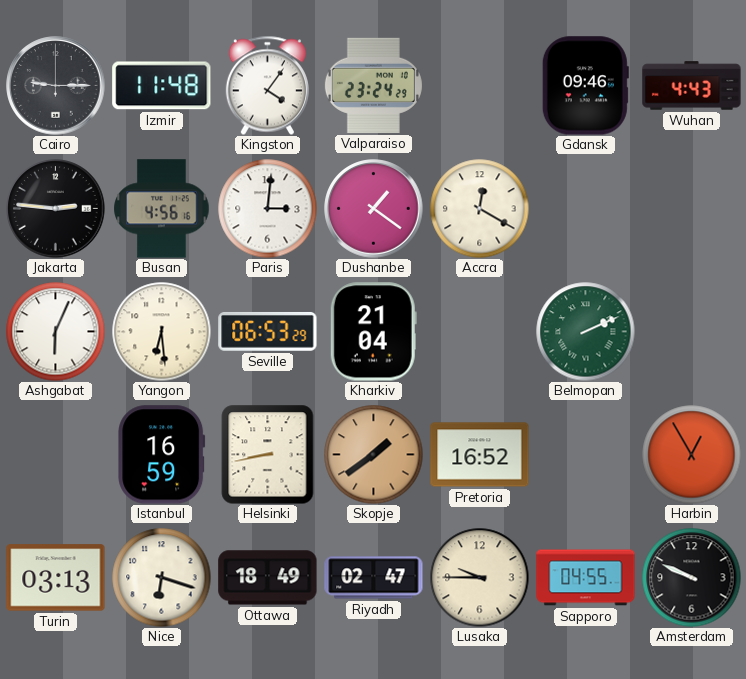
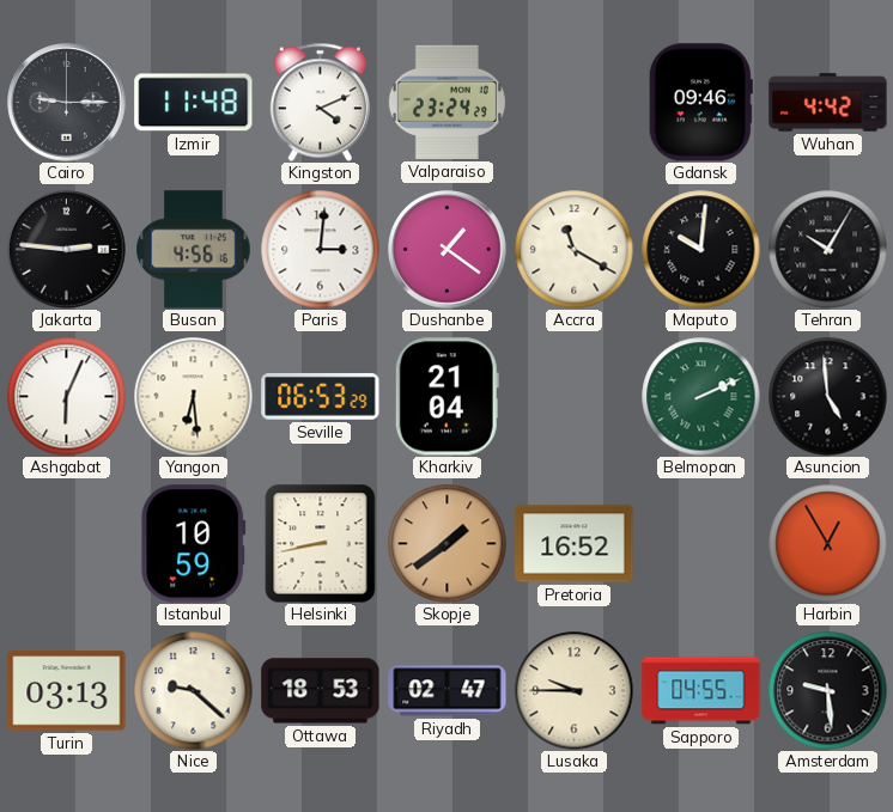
Kingston: 4:06 -> 4:11 (320, 102)
Wuhan: 4:43 -> 4:42 (828, 103)
Accra: 12:20 -> 11:20 (575, 250)
Maputo: none -> 10:01 (701, 250)
Tehran: none -> 10:05 (828, 250)
Asuncion: none -> 4:59 (828, 397)
Istanbul: 16:59 -> 10:59 (194, 544)
Nice: 6:18 -> 9:22 (194, 691)
Ottawa: 18:49 -> 18:53 (321, 691)
Amsterdam: 9:49 -> 9:29 (828, 691)
